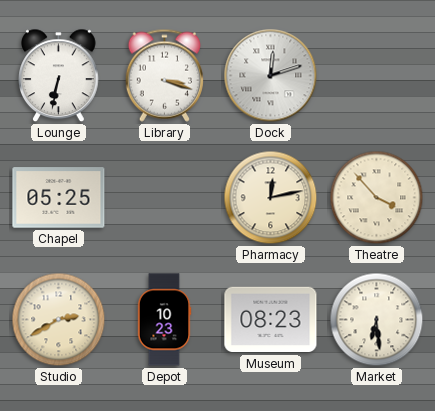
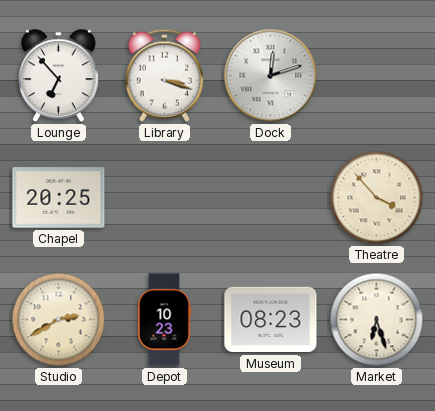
Lounge: 6:32 -> 6:53 (59, 76)
Chapel: 05:25 -> 20:25 (59, 198)
Pharmacy: 12:13 -> none (271, 198)
Market: 6:29 -> 6:27 (377, 320)
